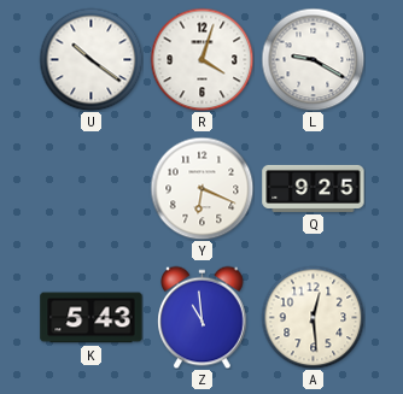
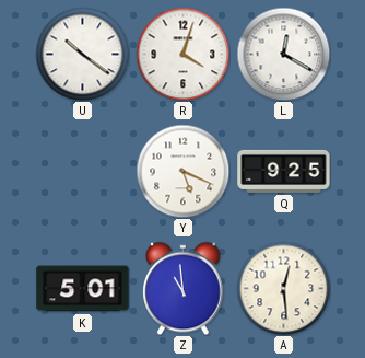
L: 9:20 -> 12:20 (283, 54)
Y: 6:19 -> 5:19 (182, 171)
K: 5:43 -> 5:01 (83, 289)
